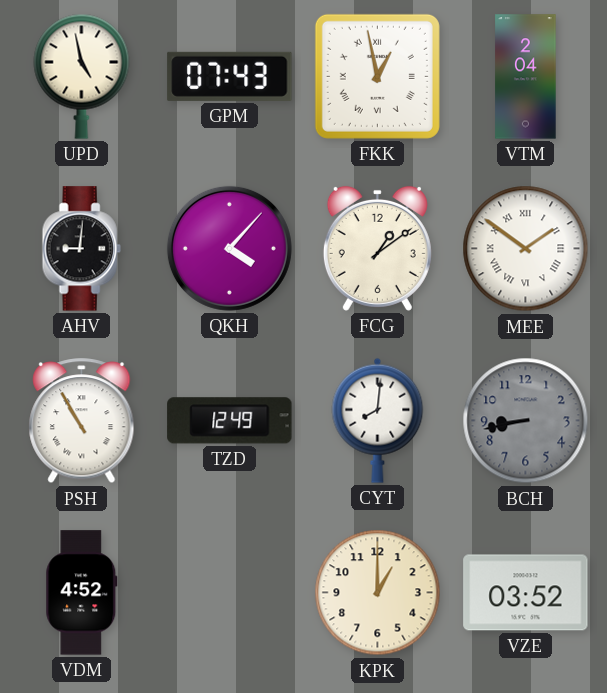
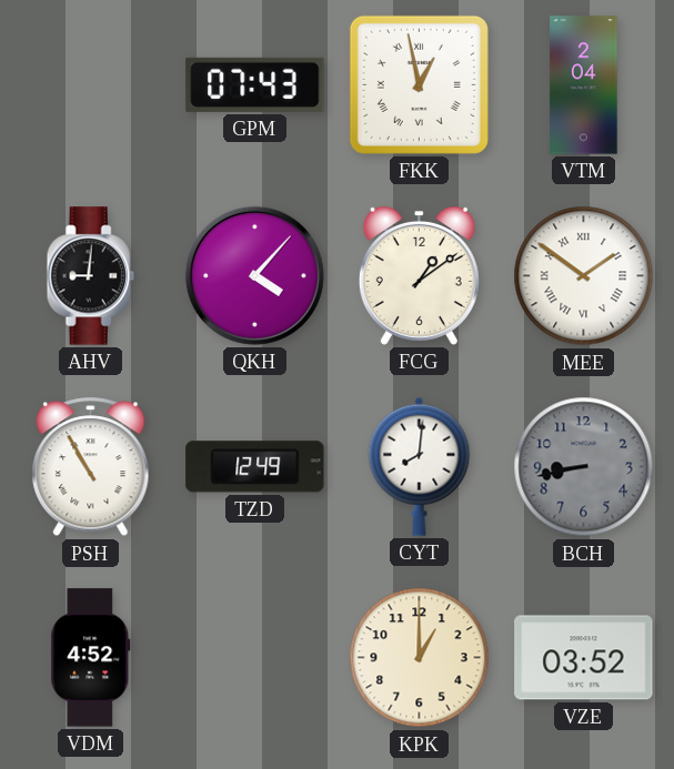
UPD: 4:58 -> none (82, 76)
